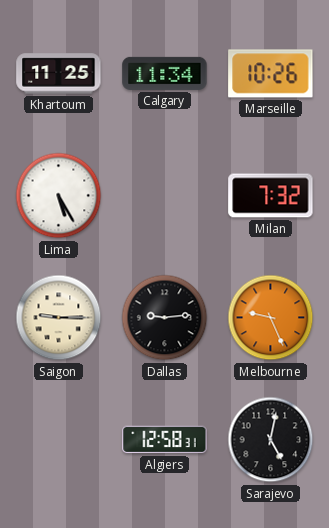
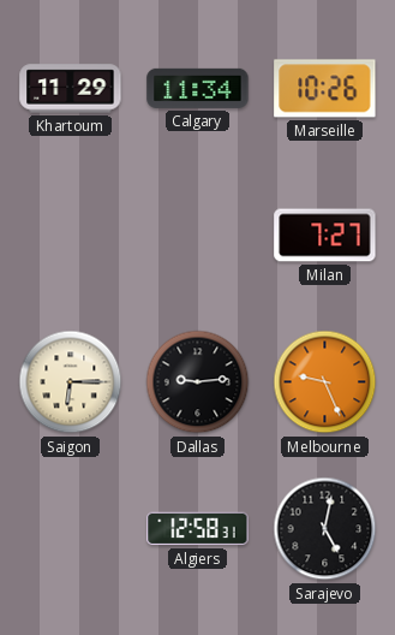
Khartoum: 11:25 -> 11:29 (71, 89)
Lima: 5:25 -> none (59, 196)
Milan: 7:32 -> 7:27 (325, 236)
Saigon: 9:15 -> 6:15 (71, 382)
